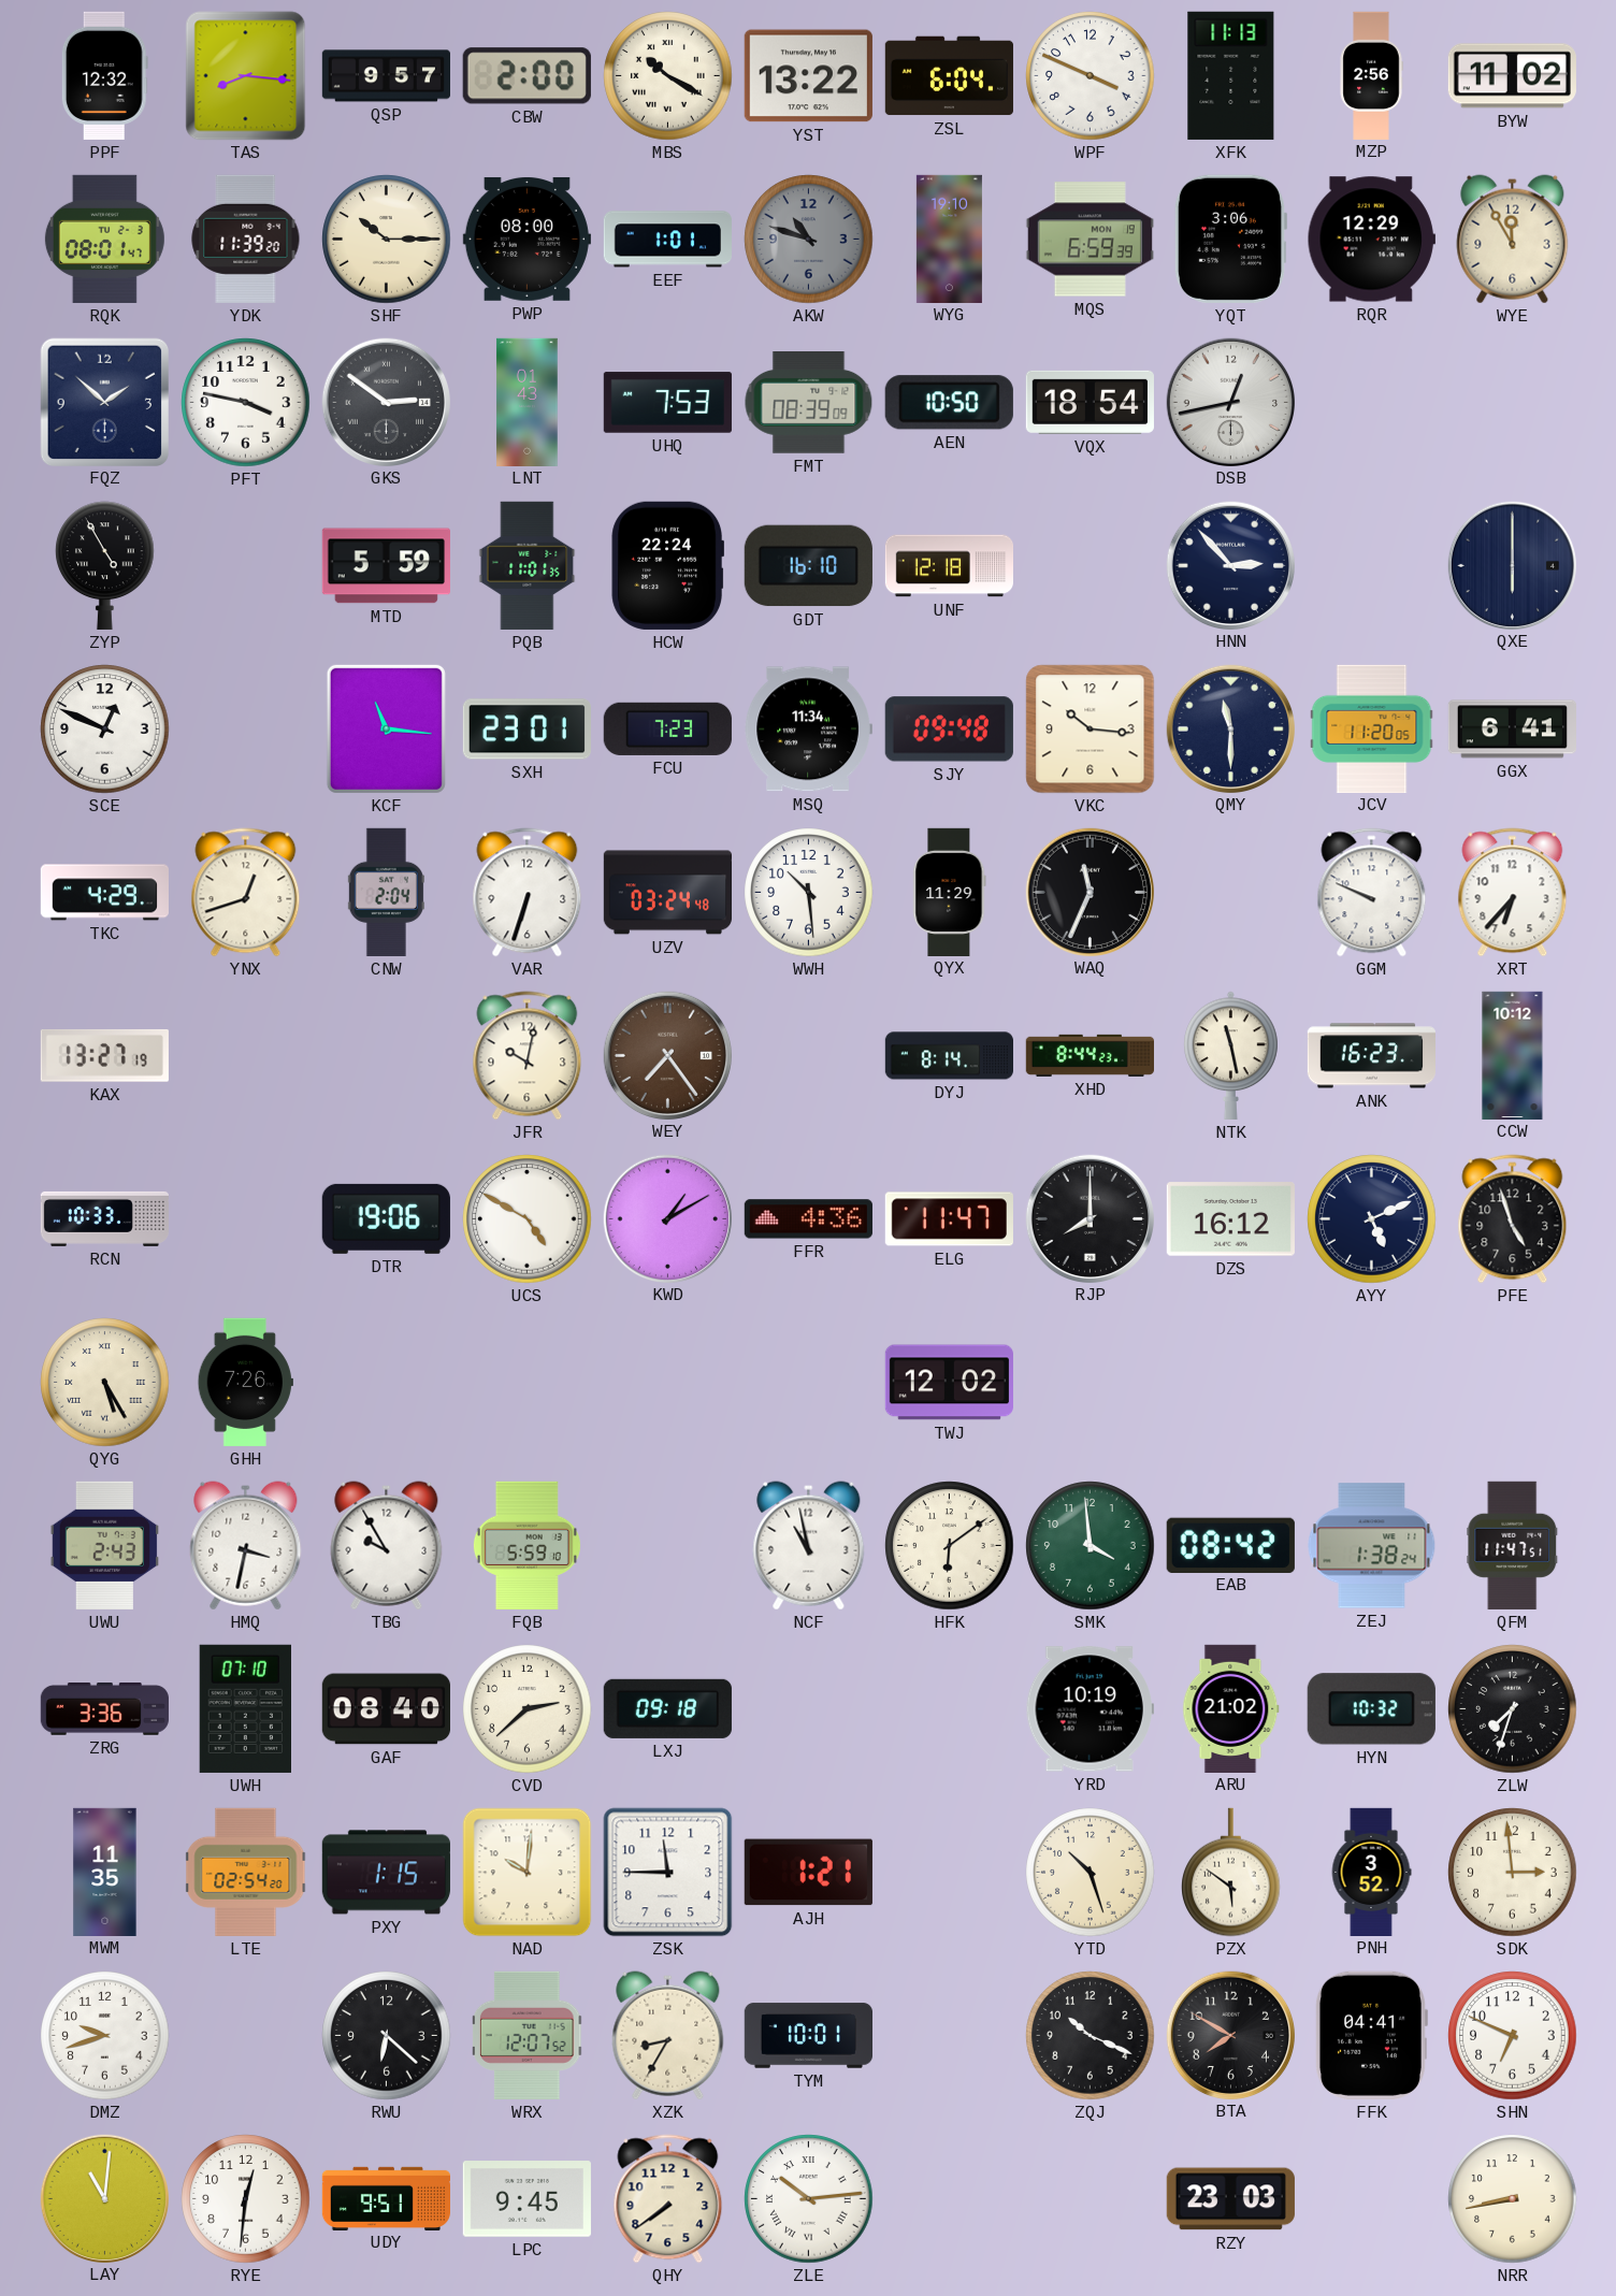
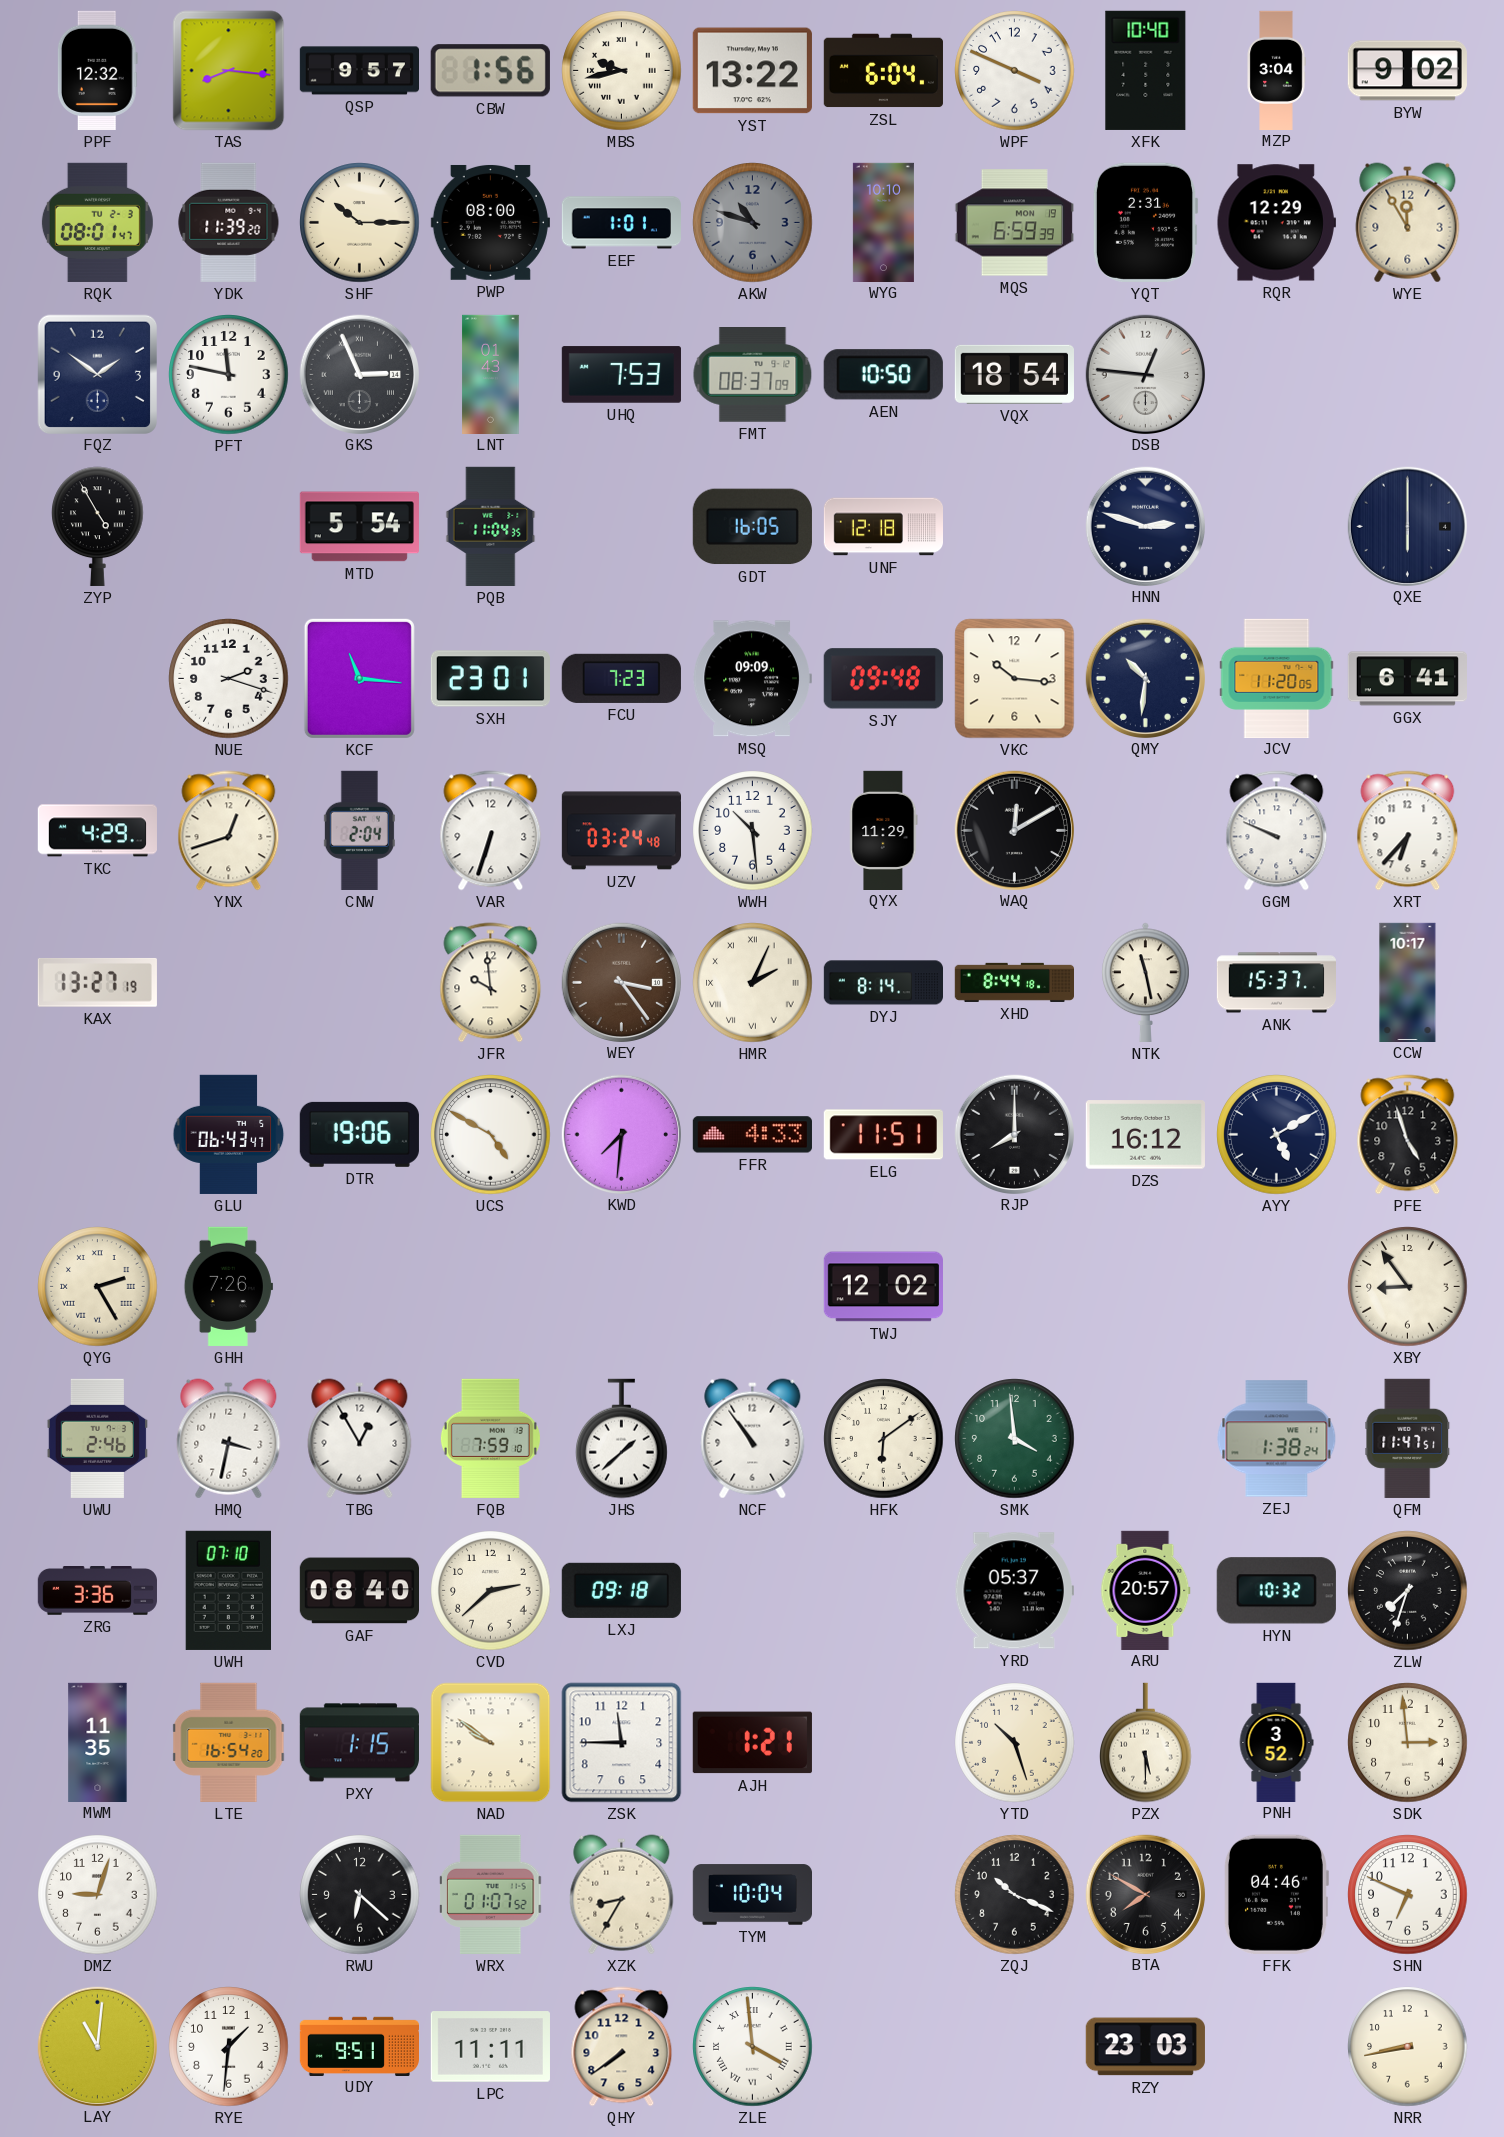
CBW: 2:00 -> 1:56 (490, 71)
MBS: 10:20 -> 9:43 (622, 71)
XFK: 11:13 -> 10:40 (1146, 70)
MZP: 2:56 -> 3:04 (1276, 70)
BYW: 11:02 -> 9:02 (1407, 71)
WYG: 19:10 -> 10:10 (883, 222)
YQT: 3:06 -> 2:31 (1145, 222)
FQZ: 1:52 -> 1:51 (97, 374)
PFT: 3:47 -> 11:47 (229, 375)
GKS: 2:51 -> 2:56 (359, 374)
FMT: 08:39 -> 08:37 (753, 375)
DSB: 12:43 -> 12:46 (1145, 374)
MTD: 5:59 -> 5:54 (359, 527)
PQB: 11:01 -> 11:04 (491, 526)
HCW: 22:24 -> none (667, 565)
GDT: 16:10 -> 16:05 (752, 527)
HNN: 2:53 -> 2:48 (1145, 526)
SCE: 12:49 -> none (105, 730)
NUE: none -> 2:18 (229, 679)
MSQ: 11:34 -> 09:09 (752, 679)
QMY: 11:30 -> 10:31 (1145, 678)
WAQ: 11:34 -> 12:10 (1014, 830)
JFR: 10:02 -> 9:59 (491, 983)
WEY: 7:24 -> 3:24 (621, 982)
HMR: none -> 2:04 (753, 983)
XHD: 8:44:23 -> 8:44:18 (1014, 982)
ANK: 16:23 -> 15:37 (1276, 983)
CCW: 10:12 -> 10:17 (1408, 982)
RCN: 10:33 -> none (104, 1218)
GLU: none -> 06:43 (229, 1134)
KWD: 1:10 -> 7:31 (621, 1134)
FFR: 4:36 -> 4:33 (752, 1135)
ELG: 11:47 -> 11:51 (883, 1135)
AYY: 5:11 -> 5:10 (1277, 1135)
QYG: 5:25 -> 2:25 (98, 1287)
XBY: none -> 8:54 (1408, 1287)
UWU: 2:43 -> 2:46 (97, 1438)
TBG: 9:55 -> 12:55 (360, 1439)
FQB: 5:59 -> 7:59 (490, 1438)
JHS: none -> 1:38 (622, 1439)
NCF: 10:58 -> 10:54 (753, 1439)
EAB: 08:42 -> none (1230, 1545)
YRD: 10:19 -> 05:37 (1014, 1591)
ARU: 21:02 -> 20:57 (1146, 1590)
LTE: 02:54 -> 16:54 (229, 1742)
NAD: 10:01 -> 9:51 (491, 1743)
PZX: 5:51 -> 5:30 (1146, 1743)
DMZ: 9:42 -> 9:03 (98, 1895)
WRX: 12:07 -> 01:07 (492, 1894)
TYM: 10:01 -> 10:04 (752, 1895)
FFK: 04:41 -> 04:46 (1276, 1894)
RYE: 12:31 -> 1:31 (229, 2047)
LPC: 9:45 -> 11:11 (490, 2047)
ZLE: 10:14 -> 3:59 (753, 2047)
